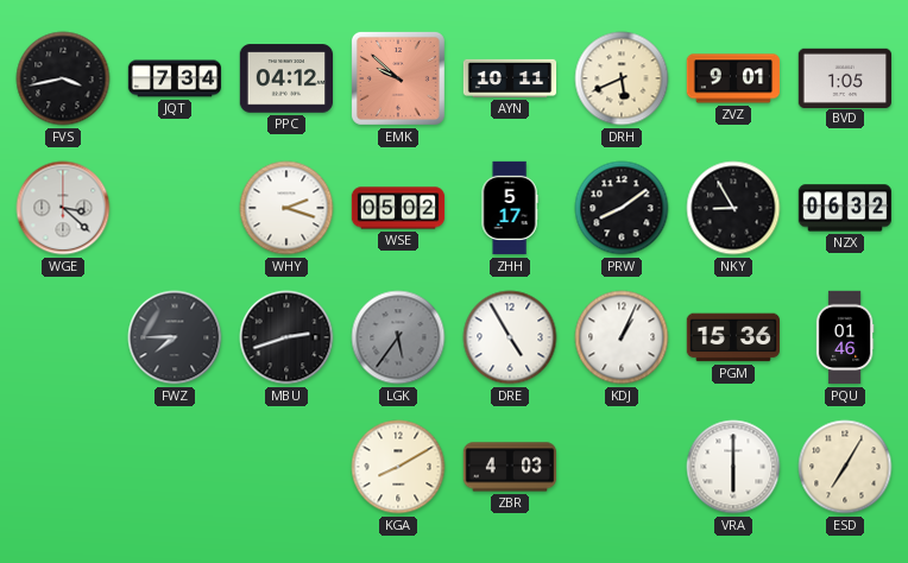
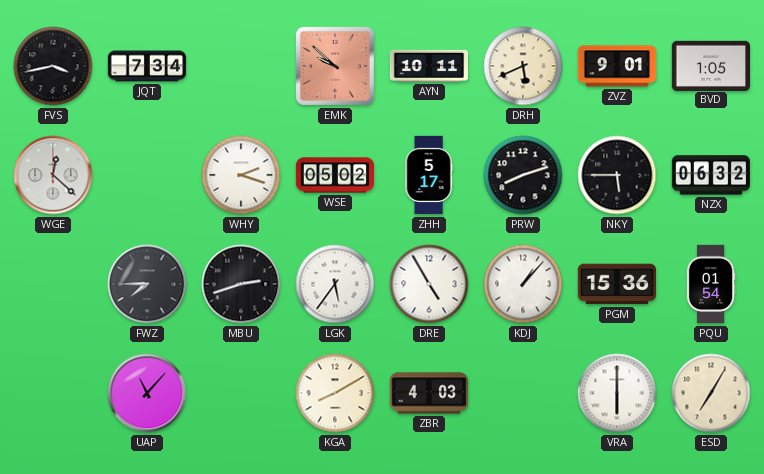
PPC: 04:12 -> none (285, 78)
WGE: 3:22 -> 12:22 (53, 175)
PRW: 8:09 -> 8:12 (523, 175)
NKY: 8:55 -> 5:45 (617, 175)
LGK dial: grey -> white (335, 284)
KDJ: 1:04 -> 1:07 (523, 284)
PQU: 01:46 -> 01:54 (711, 284)
UAP: none -> 11:07 (147, 393)
